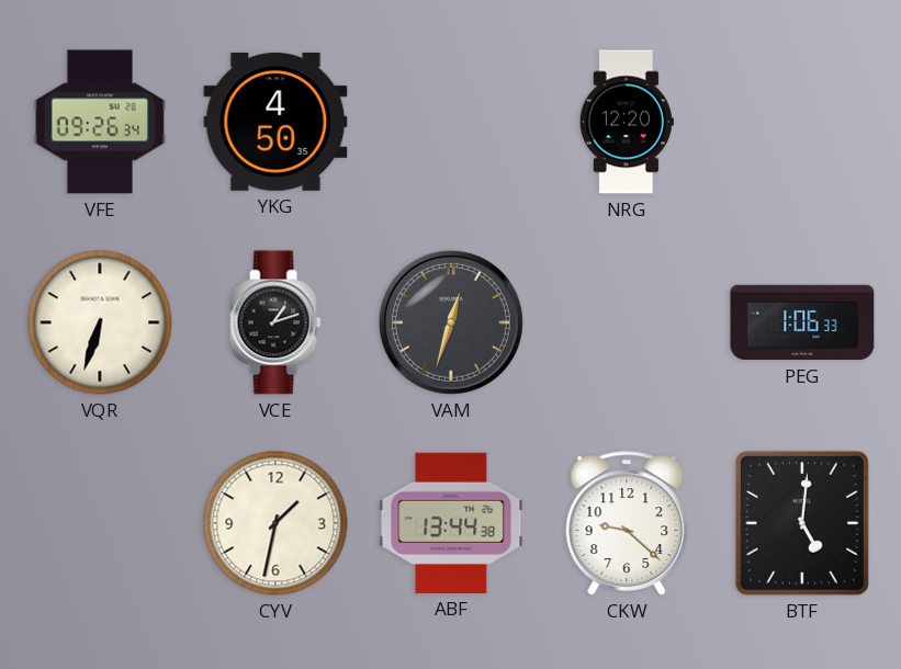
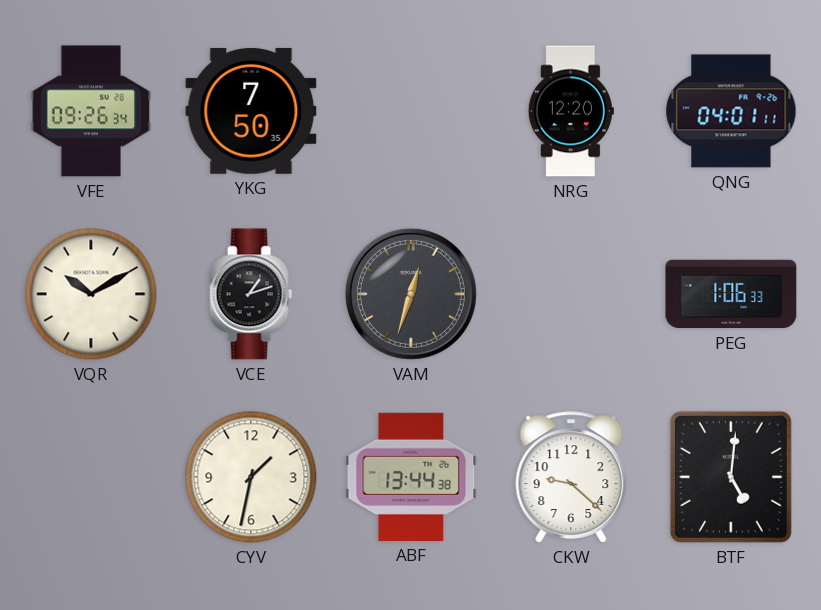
YKG: 4:50 -> 7:50 (251, 111)
QNG: none -> 04:01 (731, 111)
VQR: 6:33 -> 10:10 (91, 294)
